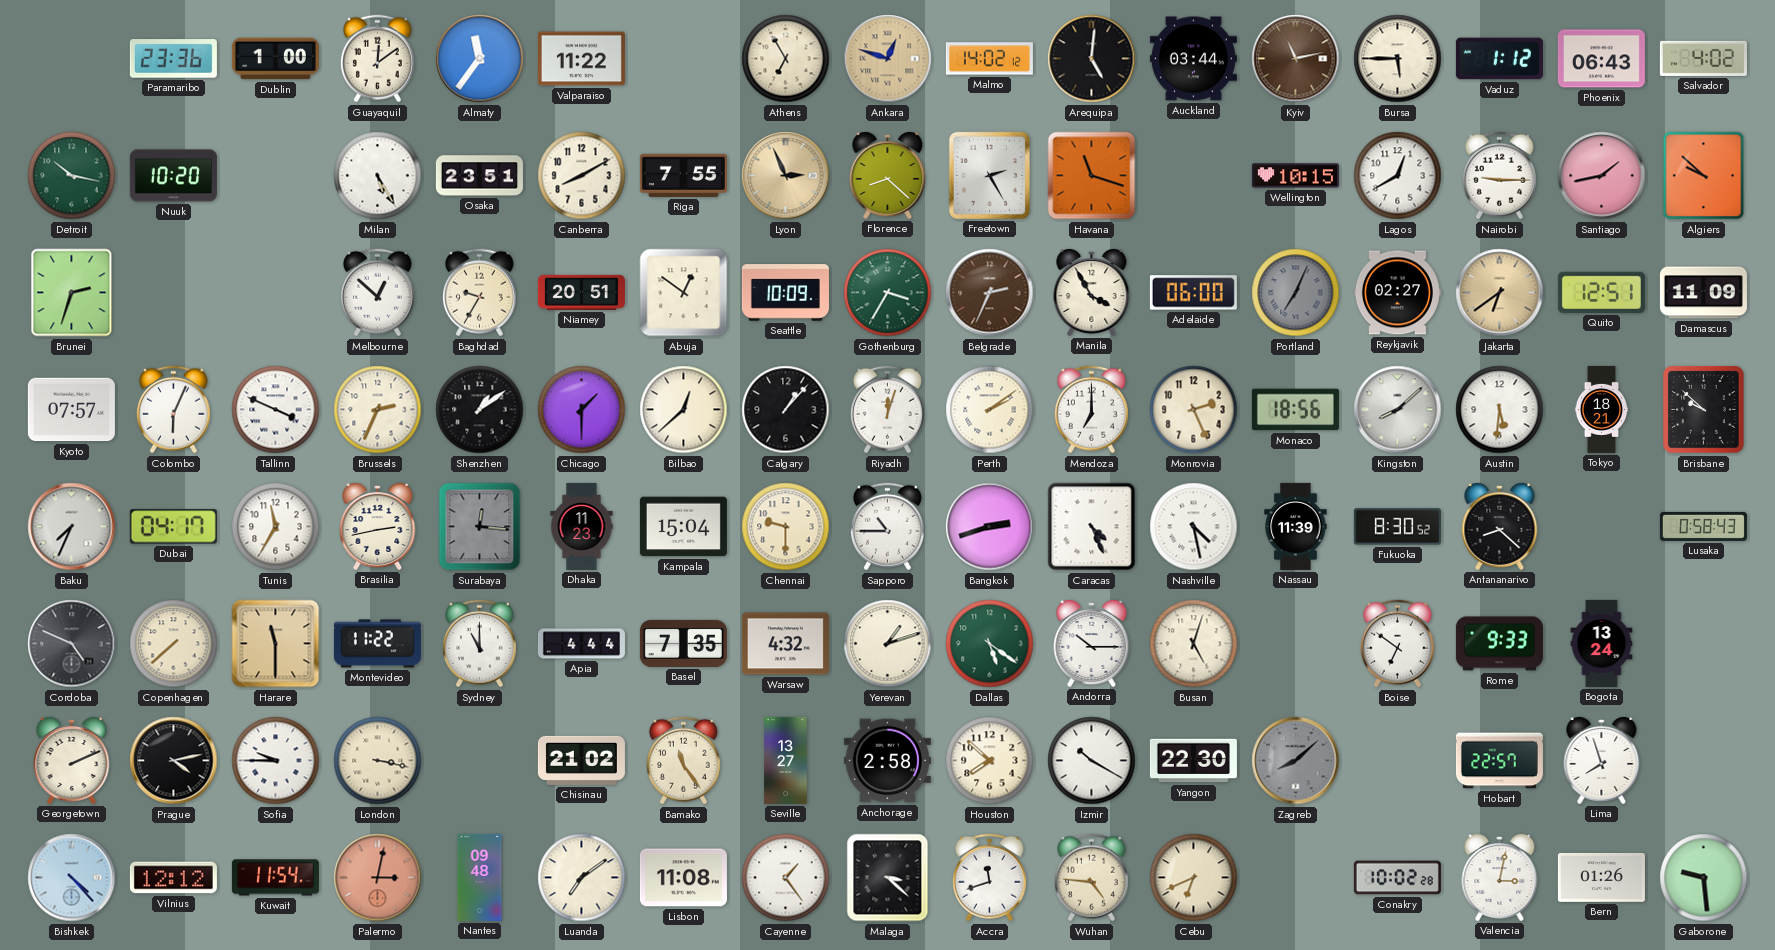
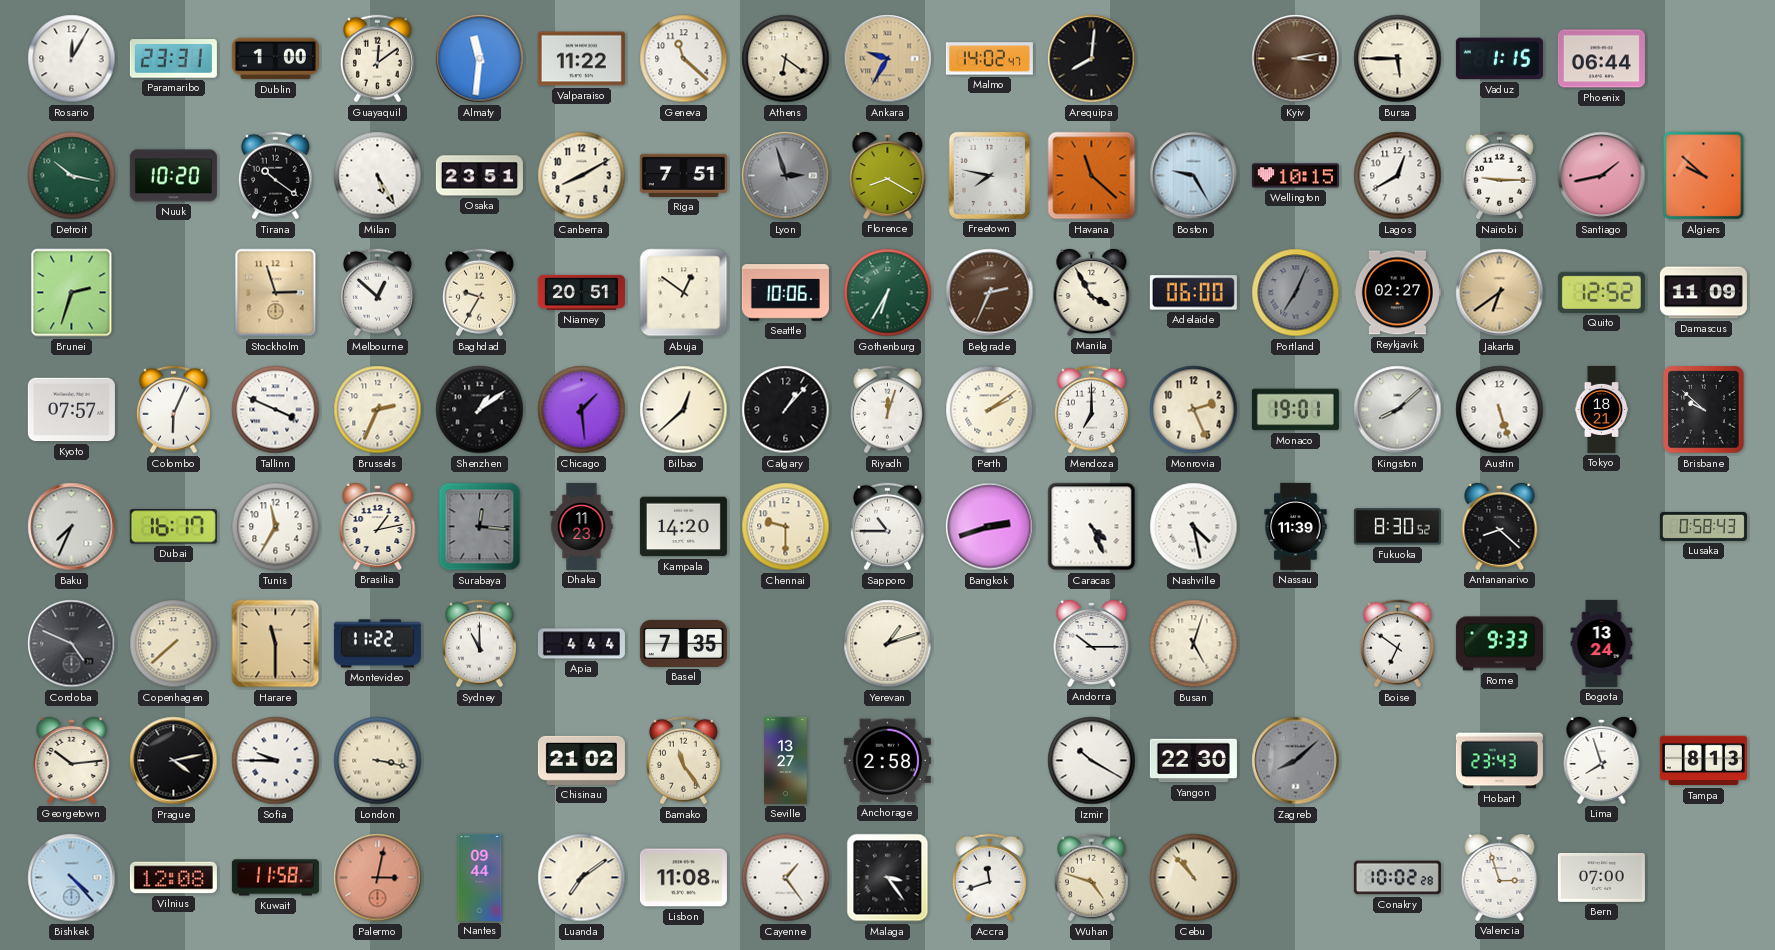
Rosario: none -> 12:05 (72, 59)
Paramaribo: 23:36 -> 23:31 (173, 59)
Almaty: 11:36 -> 11:31 (480, 59)
Geneva: none -> 11:22 (684, 59)
Athens: 6:55 -> 6:21 (786, 59)
Ankara: 12:48 -> 9:35 (888, 59)
Malmo: 14:02:12 -> 14:02:47 (989, 59)
Arequipa: 5:01 -> 8:01 (1092, 59)
Auckland: 03:44 -> none (1193, 59)
Kyiv: 11:13 -> 3:13 (1296, 59)
Vaduz: 1:12 -> 1:15 (1499, 59)
Phoenix: 06:43 -> 06:44 (1601, 59)
Salvador: 4:02 -> none (1703, 58)
Tirana: none -> 10:21 (275, 176)
Riga: 7:55 -> 7:51 (683, 175)
Lyon: 2:56 -> 2:57 (786, 176)
Lyon dial: champagne -> grey (786, 176)
Florence: 8:22 -> 8:20 (888, 175)
Freetown: 2:25 -> 7:47 (989, 175)
Havana: 11:18 -> 11:22 (1092, 176)
Boston: none -> 9:25 (1194, 176)
Stockholm: none -> 2:57 (276, 293)
Seattle: 10:09 -> 10:06 (785, 293)
Gothenburg: 3:35 -> 6:35 (888, 293)
Quito: 12:51 -> 12:52 (1601, 292)
Chicago: 1:30 -> 1:29 (582, 410)
Monaco: 18:56 -> 19:01 (1295, 410)
Austin: 5:31 -> 5:27 (1500, 410)
Dubai: 04:17 -> 16:17 (173, 527)
Brasilia: 2:43 -> 1:13 (378, 526)
Kampala: 15:04 -> 14:20 (683, 527)
Warsaw: 4:32 -> none (785, 644)
Dallas: 5:21 -> none (990, 644)
Georgetown: 2:11 -> 10:14 (72, 760)
Houston: 7:52 -> none (990, 761)
Hobart: 22:57 -> 23:43 (1499, 761)
Tampa: none -> 8:13 (1703, 761)
Vilnius: 12:12 -> 12:08 (173, 878)
Kuwait: 11:54 -> 11:58 (275, 878)
Nantes: 09:48 -> 09:44 (480, 877)
Malaga: 3:22 -> 3:24 (888, 878)
Wuhan: 4:46 -> 4:48 (1091, 878)
Cebu: 6:41 -> 10:53 (1194, 878)
Valencia: 3:02 -> 2:57 (1500, 877)
Bern: 01:26 -> 07:00 (1601, 877)
Gaborone: 9:29 -> none (1704, 878)
